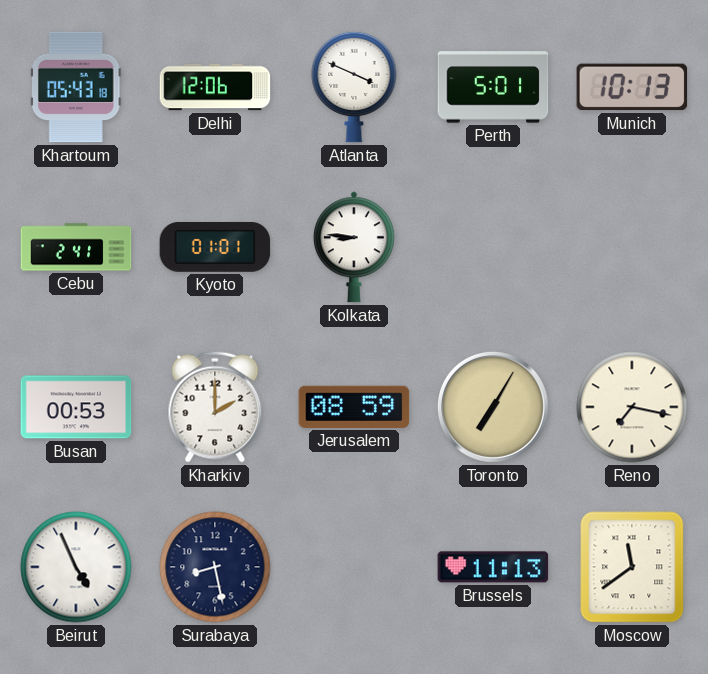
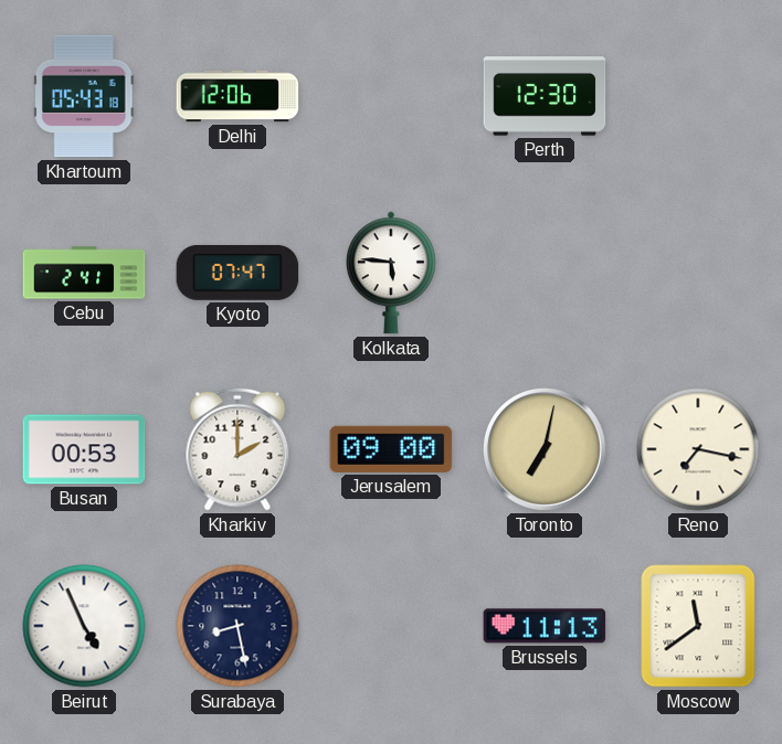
Atlanta: 3:49 -> none (354, 87)
Perth: 5:01 -> 12:30 (545, 96)
Munich: 10:13 -> none (632, 87)
Kyoto: 01:01 -> 07:47 (237, 273)
Kolkata: 8:46 -> 5:46 (391, 273)
Jerusalem: 08:59 -> 09:00 (391, 449)
Toronto: 7:05 -> 7:02 (545, 449)
